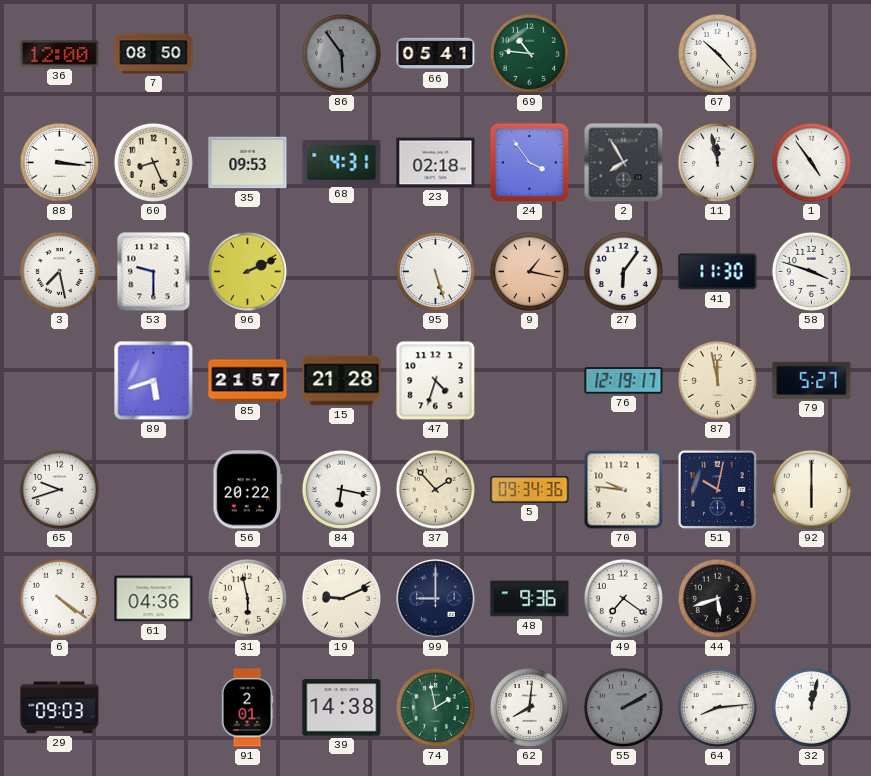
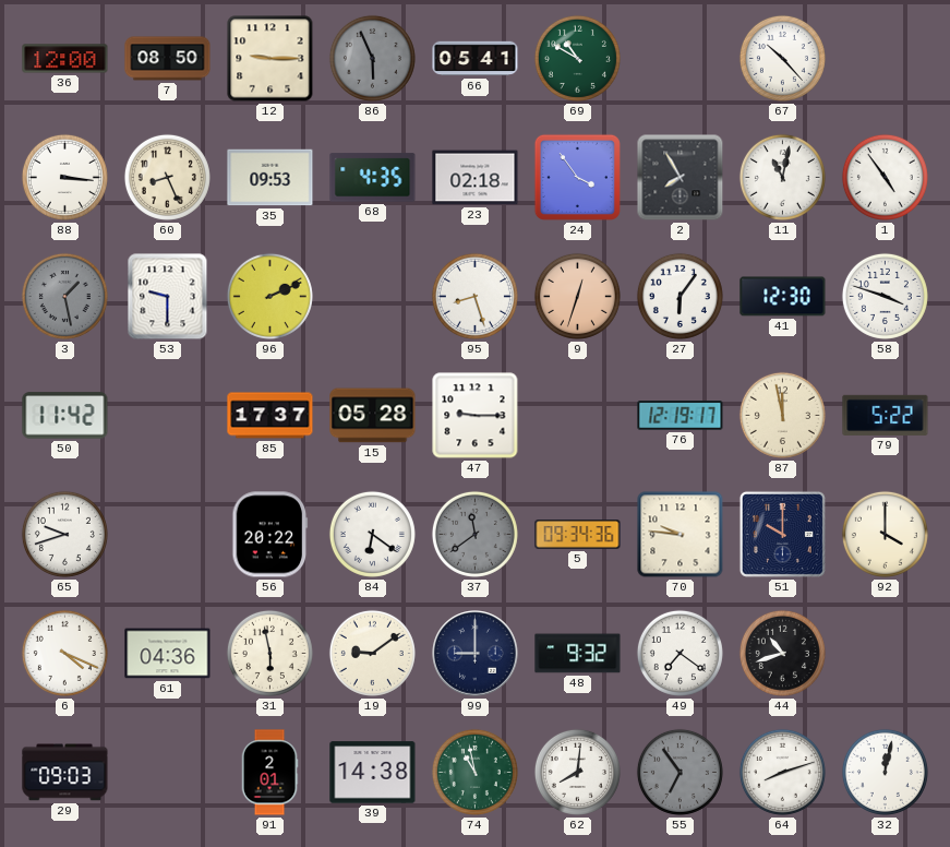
12: none -> 9:15 (270, 59)
86: 5:54 -> 5:56 (372, 58)
69: 10:46 -> 10:50 (577, 58)
68: 4:31 -> 4:35 (373, 178)
11: 11:58 -> 11:02 (782, 177)
3: 7:28 -> 1:28 (64, 296)
3 dial: white -> grey (64, 296)
95: 5:27 -> 8:27 (474, 296)
9: 1:17 -> 12:33 (577, 296)
41: 11:30 -> 12:30 (783, 297)
50: none -> 11:42 (65, 416)
89: 5:42 -> none (154, 381)
85: 21:57 -> 17:37 (270, 416)
15: 21:28 -> 05:28 (373, 416)
47: 4:33 -> 9:15 (476, 416)
79: 5:27 -> 5:22 (886, 415)
84: 6:17 -> 6:21 (372, 534)
37: 1:53 -> 11:39 (474, 534)
37 dial: cream -> grey (474, 534)
51: 10:02 -> 10:00 (782, 534)
92: 6:00 -> 4:00 (885, 534)
6: 4:21 -> 4:19 (64, 653)
19: 9:11 -> 9:09 (372, 653)
48: 9:36 -> 9:32 (578, 654)
44: 5:42 -> 10:42 (782, 653)
74: 1:58 -> 10:58 (474, 772)
55: 2:10 -> 6:54 (680, 772)
64: 8:14 -> 8:12 (782, 772)
